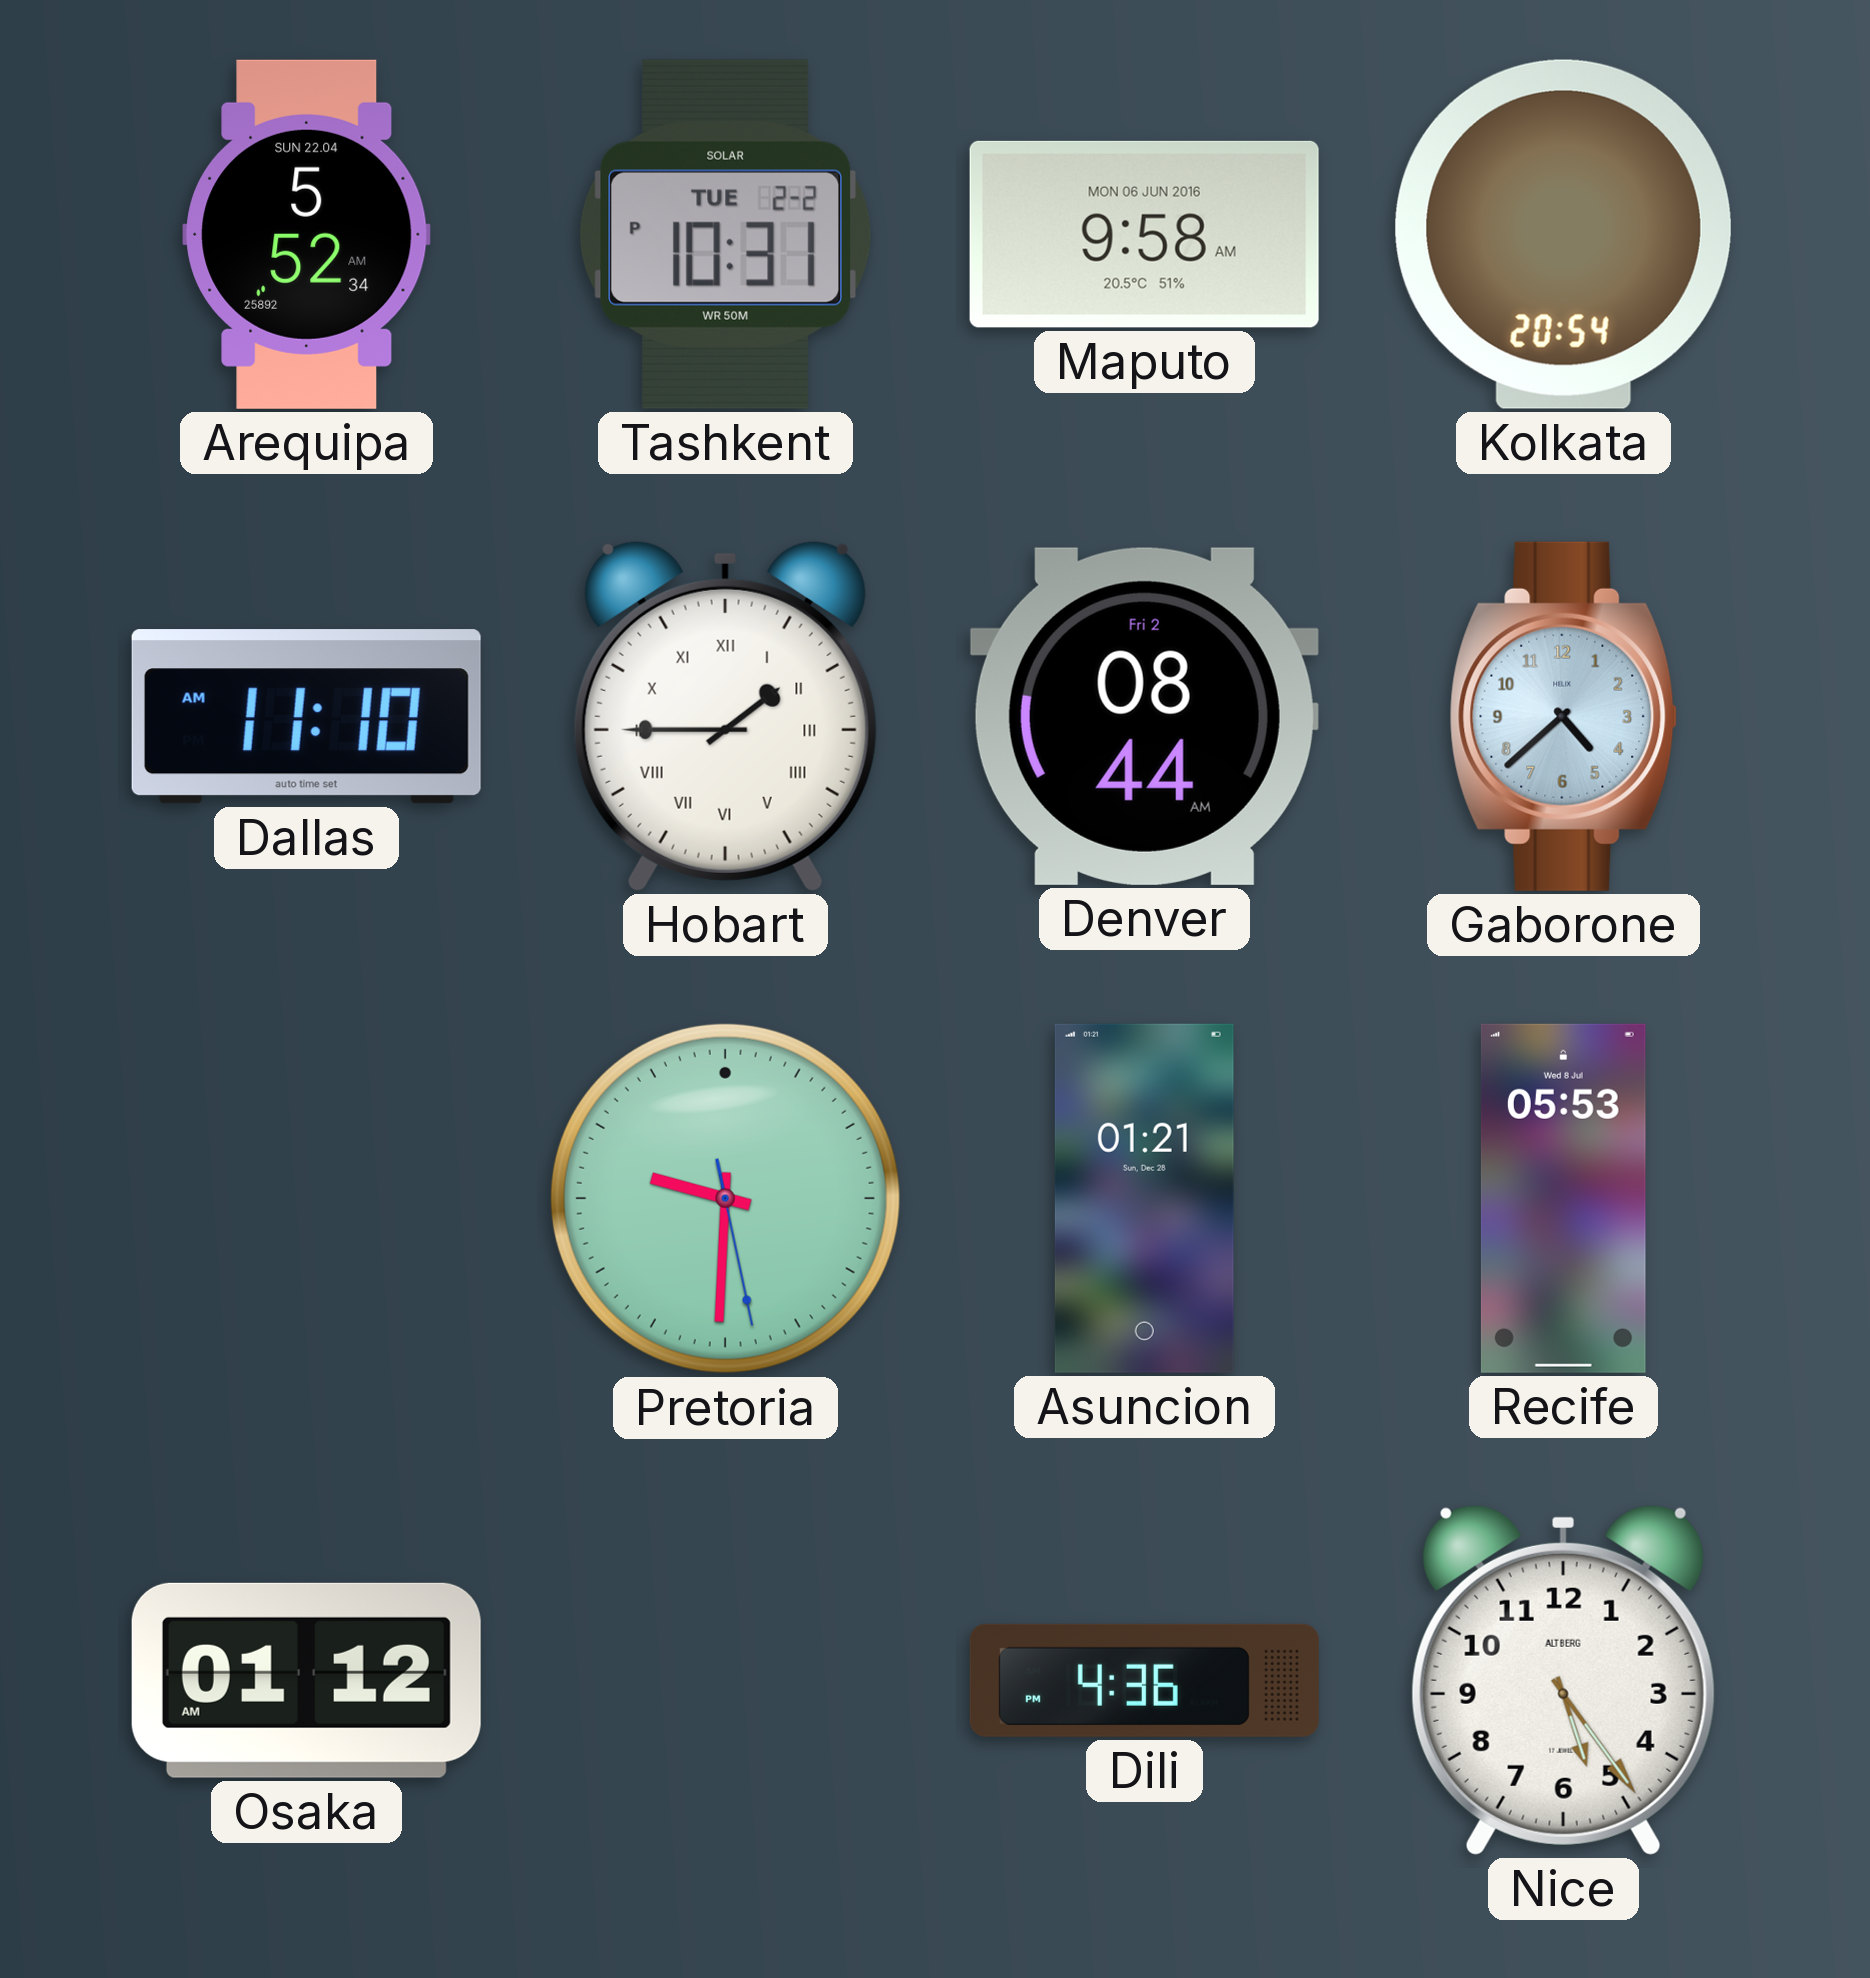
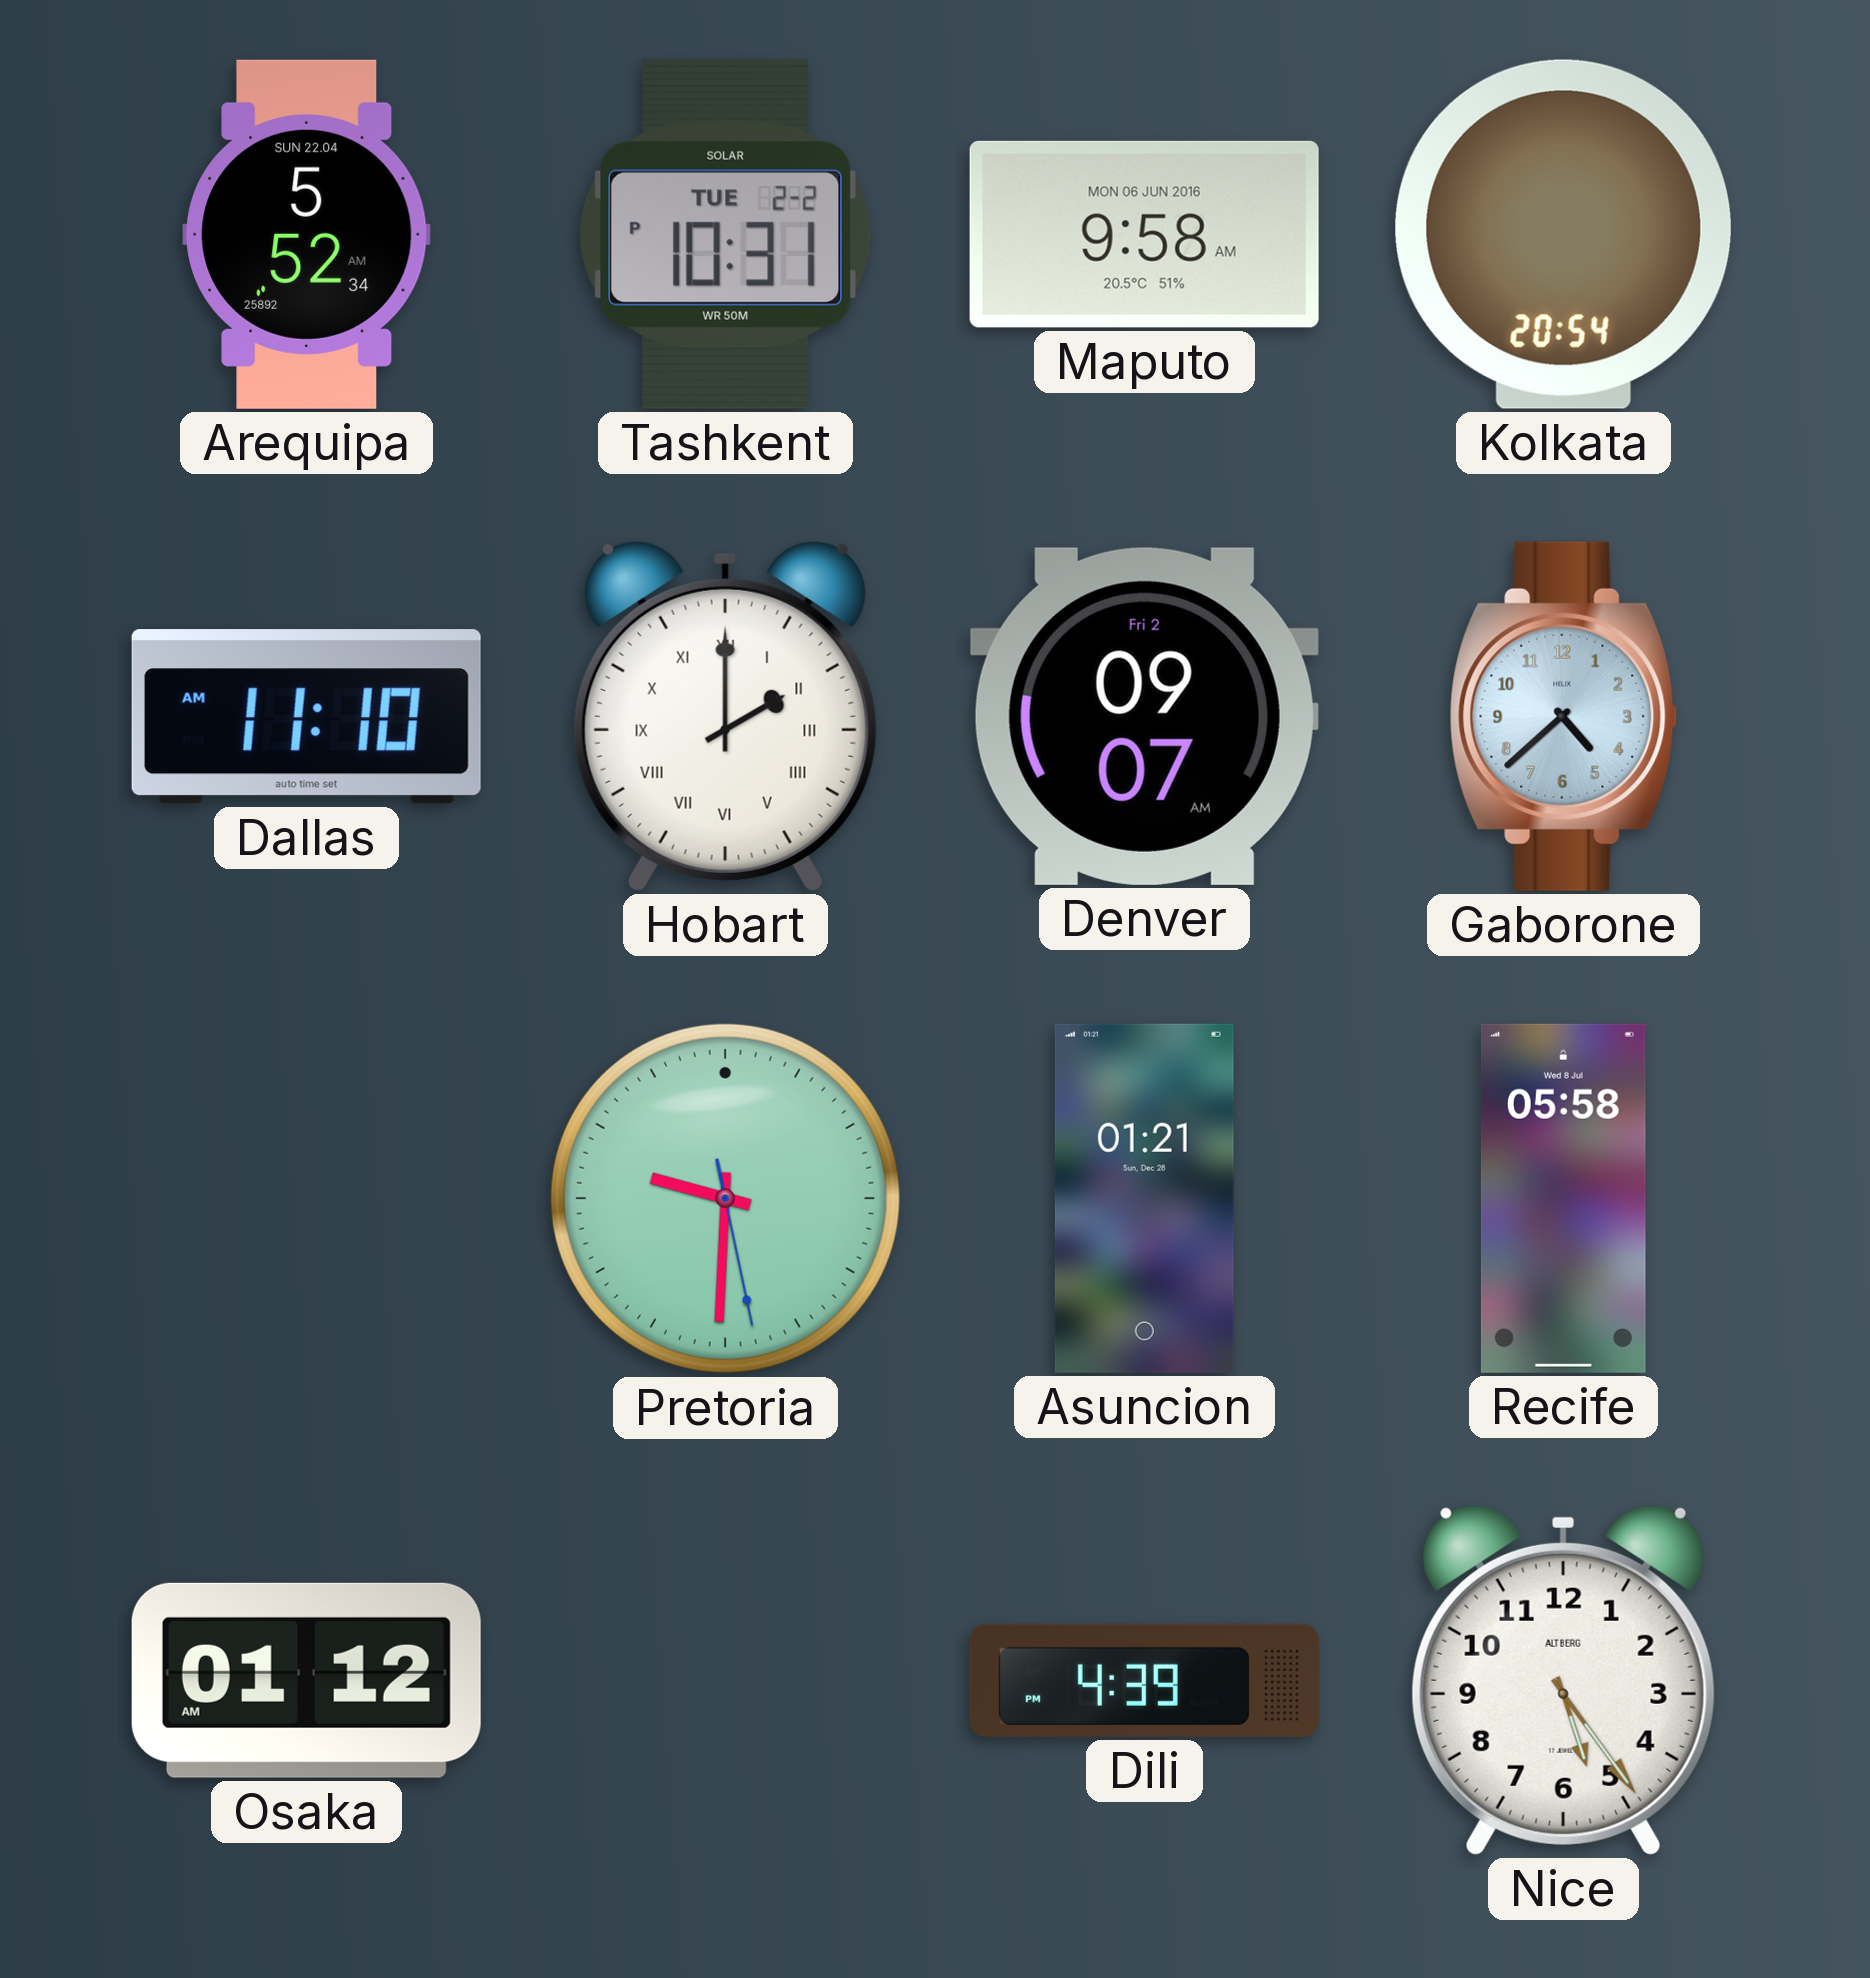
Hobart: 1:45 -> 2:00 (725, 716)
Denver: 08:44 -> 09:07 (1144, 716)
Recife: 05:53 -> 05:58 (1563, 1198)
Dili: 4:36 -> 4:39 (1144, 1680)
